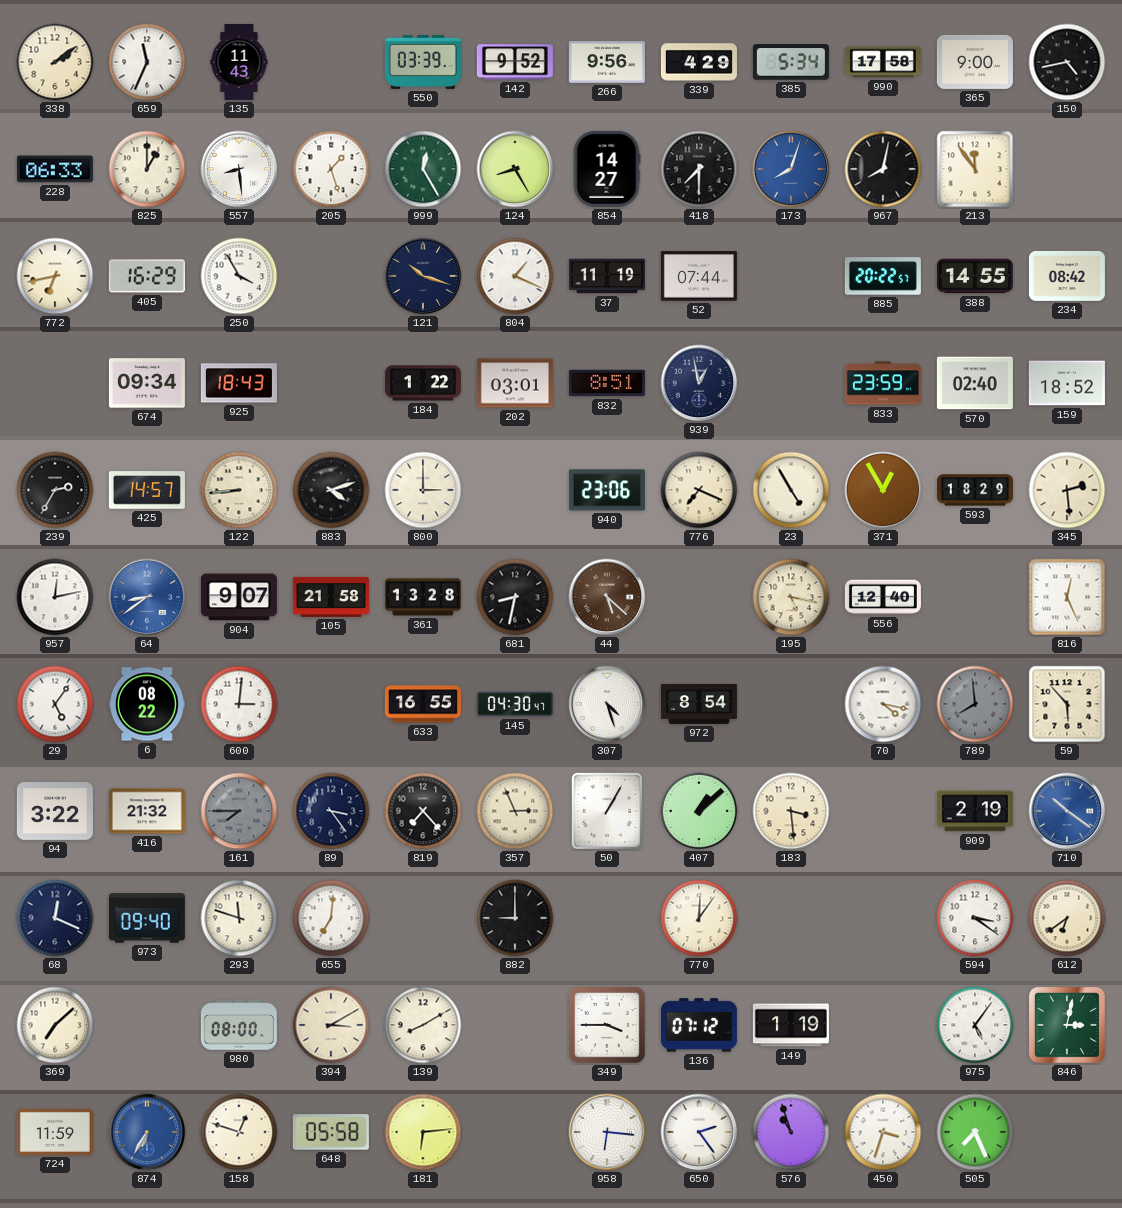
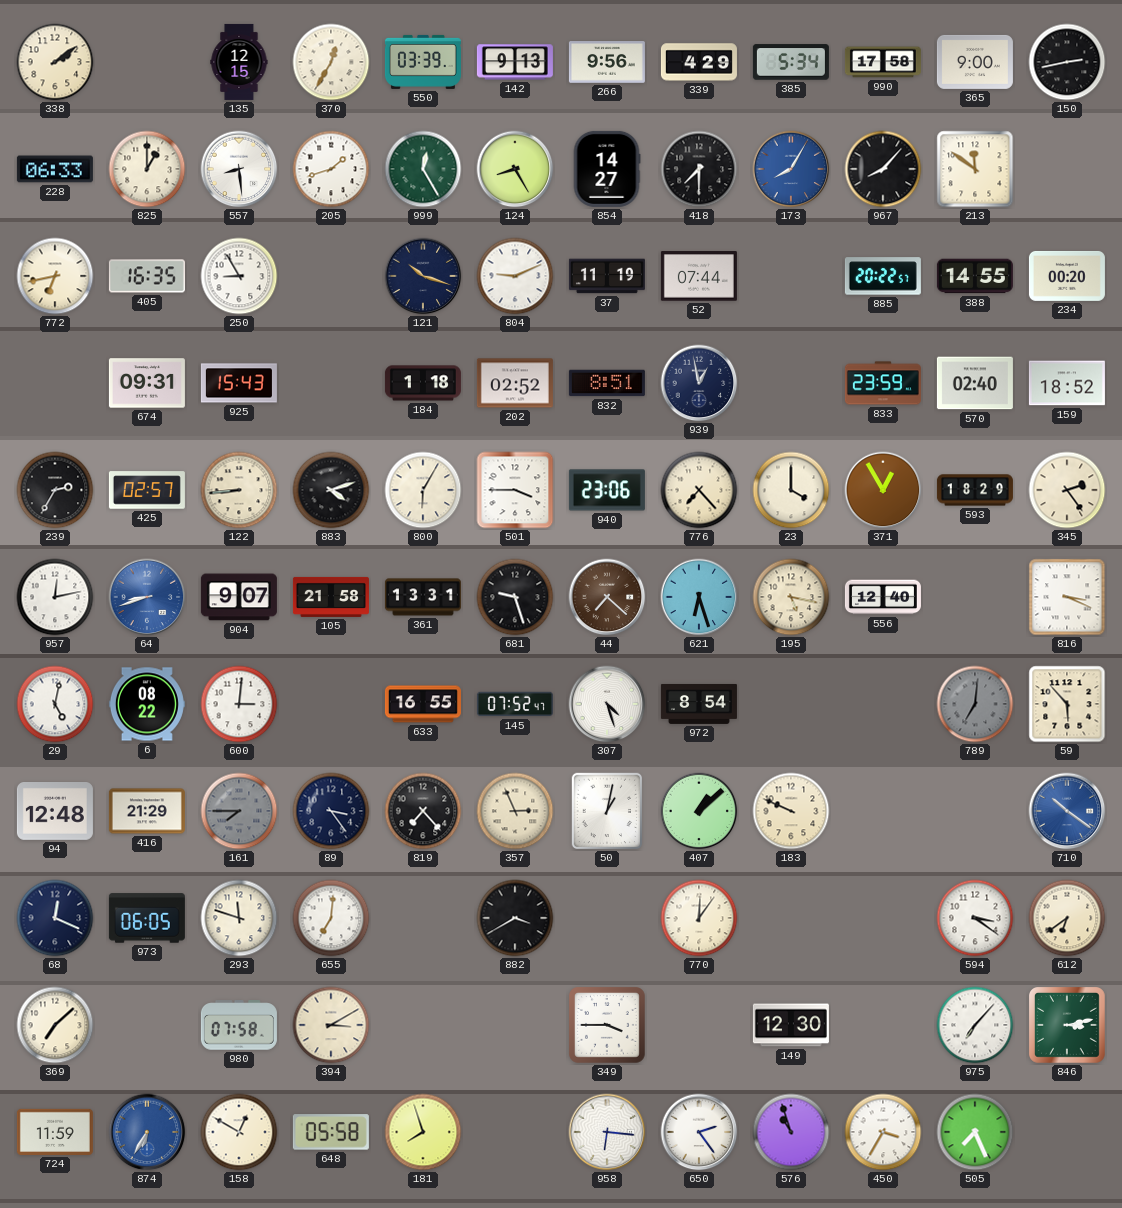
659: 11:34 -> none (147, 62)
135: 11:43 -> 12:15 (239, 62)
370: none -> 12:35 (331, 62)
142: 9:52 -> 9:13 (515, 62)
150: 4:43 -> 2:43 (1067, 62)
205: 1:27 -> 1:42 (331, 169)
173: 8:03 -> 8:05 (791, 169)
967: 8:02 -> 8:07 (883, 169)
213: 11:54 -> 11:51 (975, 169)
405: 16:29 -> 16:35 (147, 276)
250: 3:55 -> 8:55 (239, 276)
804: 1:19 -> 9:11 (515, 276)
234: 08:42 -> 00:20 (1067, 276)
674: 09:34 -> 09:31 (147, 383)
925: 18:43 -> 15:43 (239, 383)
184: 1:22 -> 1:18 (423, 383)
202: 03:01 -> 02:52 (515, 383)
425: 14:57 -> 02:57 (147, 490)
800: 3:00 -> 6:05 (423, 490)
501: none -> 3:45 (515, 490)
776: 7:19 -> 7:23 (699, 490)
23: 4:55 -> 4:00 (791, 490)
345: 2:29 -> 2:24 (1067, 490)
64: 8:39 -> 8:42 (147, 597)
361: 13:28 -> 13:31 (423, 597)
681: 8:32 -> 9:27 (515, 597)
44: 5:22 -> 7:22 (607, 597)
621: none -> 6:27 (699, 597)
816: 12:26 -> 3:19 (1067, 597)
29: 5:06 -> 5:02 (55, 704)
145: 04:30 -> 07:52 (515, 704)
70: 4:17 -> none (883, 704)
789: 7:59 -> 7:01 (975, 704)
94: 3:22 -> 12:48 (55, 812)
416: 21:32 -> 21:29 (147, 811)
50: 1:05 -> 1:02 (607, 811)
183: 3:29 -> 9:49 (791, 811)
909: 2:19 -> none (975, 811)
973: 09:40 -> 06:05 (147, 918)
882: 9:00 -> 3:40 (515, 918)
980: 08:00 -> 07:58 (239, 1025)
139: 8:10 -> none (423, 1025)
136: 07:12 -> none (699, 1025)
149: 1:19 -> 12:30 (791, 1025)
975: 5:06 -> 7:07 (975, 1025)
846: 3:02 -> 3:13 (1068, 1026)
158: 12:48 -> 12:50 (239, 1132)
181: 6:14 -> 7:57 (423, 1132)
450: 3:33 -> 3:35 (883, 1132)
